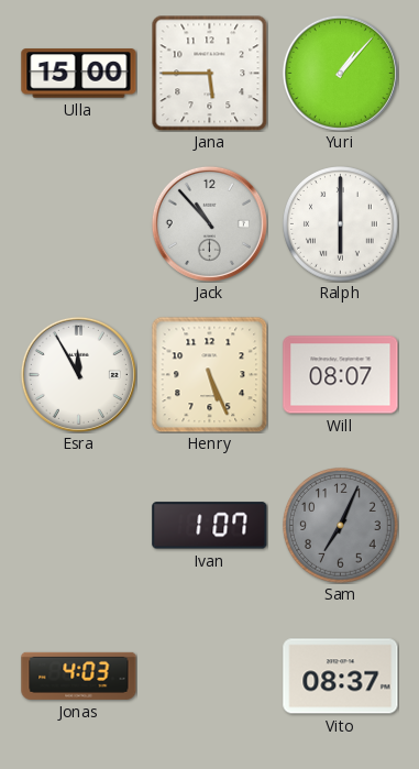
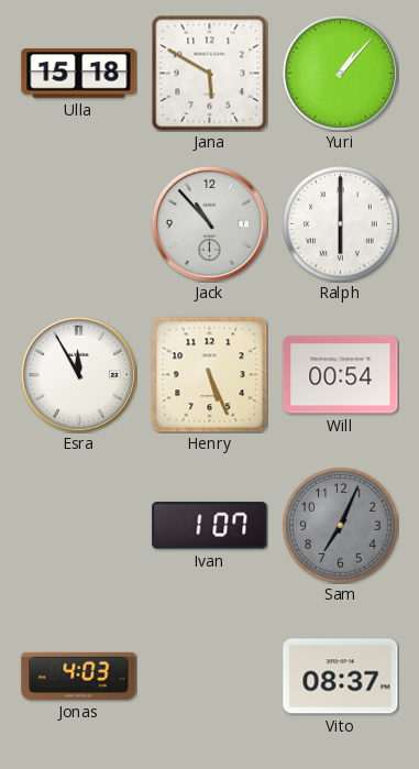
Ulla: 15:00 -> 15:18 (79, 74)
Jana: 5:45 -> 5:50 (209, 73)
Will: 08:07 -> 00:54 (341, 375)
